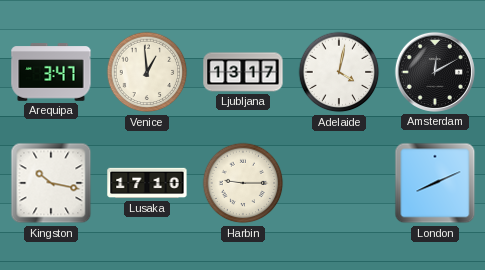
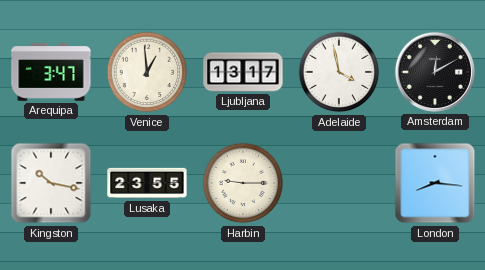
Adelaide: 4:02 -> 3:58 (339, 72)
Lusaka: 17:10 -> 23:55 (147, 183)
London: 8:11 -> 8:16 (435, 183)
